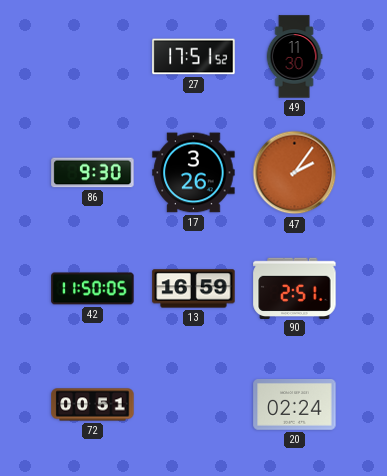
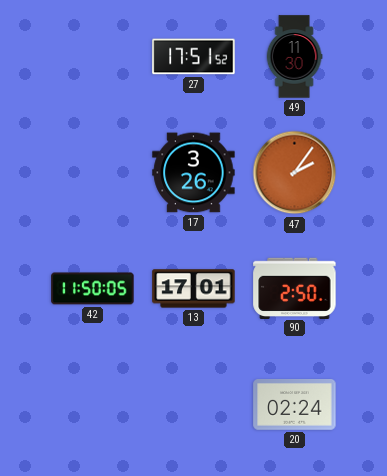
86: 9:30 -> none (93, 173)
13: 16:59 -> 17:01 (194, 289)
90: 2:51 -> 2:50 (295, 288)
72: 00:51 -> none (93, 405)
